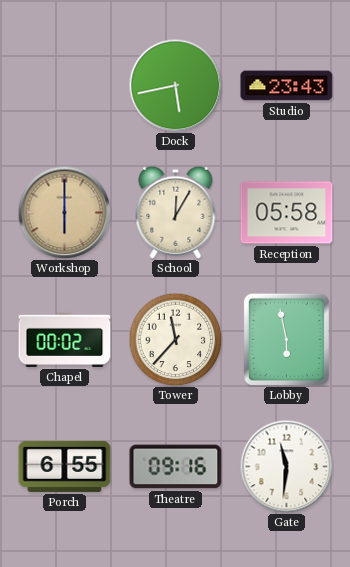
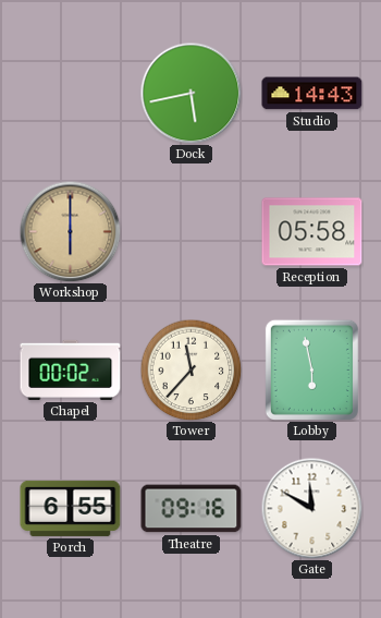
Studio: 23:43 -> 14:43 (312, 94)
School: 12:05 -> none (176, 212)
Gate: 11:31 -> 11:50 (311, 508)
